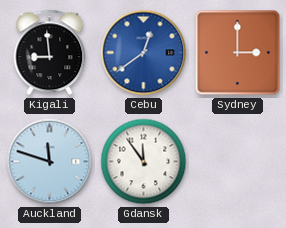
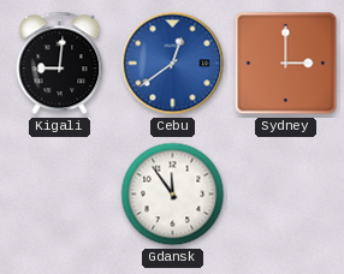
Kigali: 8:59 -> 9:01 (60, 64)
Auckland: 11:48 -> none (50, 162)
